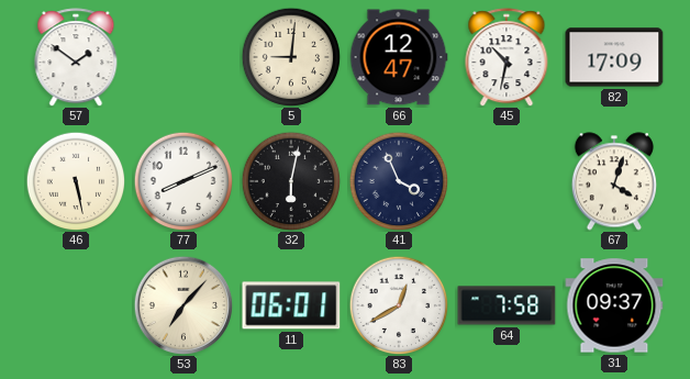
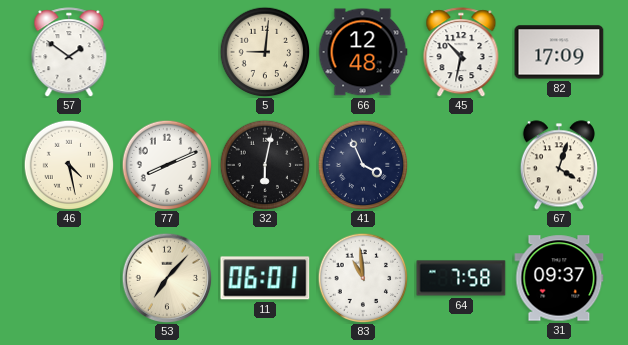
66: 12:47 -> 12:48 (363, 52)
46: 5:28 -> 4:28 (69, 165)
83: 12:40 -> 10:59 (363, 278)
